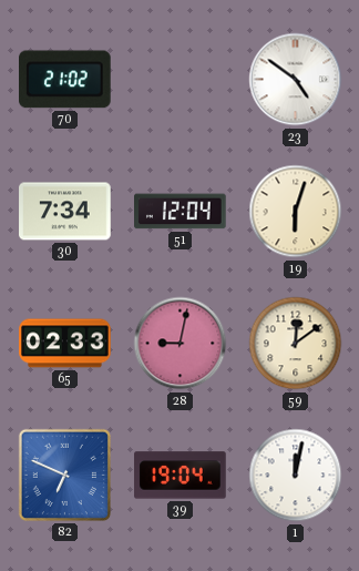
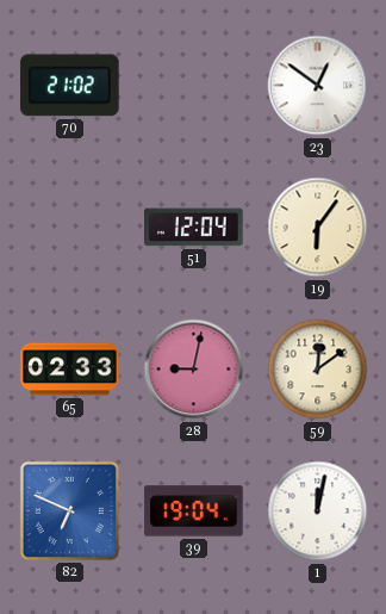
23: 4:51 -> 12:51 (318, 86)
30: 7:34 -> none (65, 212)
19: 6:03 -> 6:06 (318, 228)
